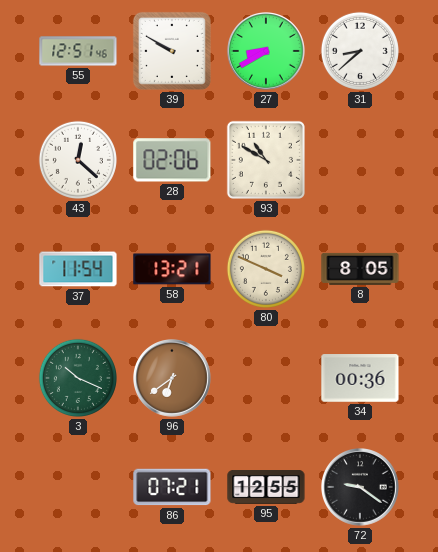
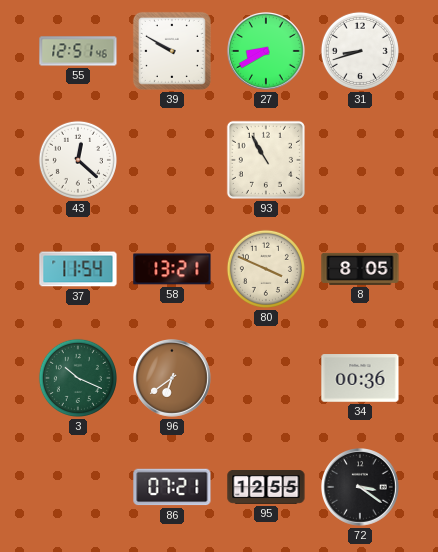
31: 8:38 -> 8:42 (360, 51)
28: 02:06 -> none (172, 160)
93: 10:50 -> 10:55 (266, 160)
72: 9:21 -> 3:21 (361, 488)
